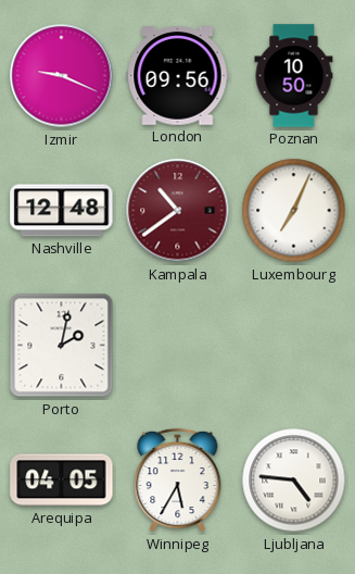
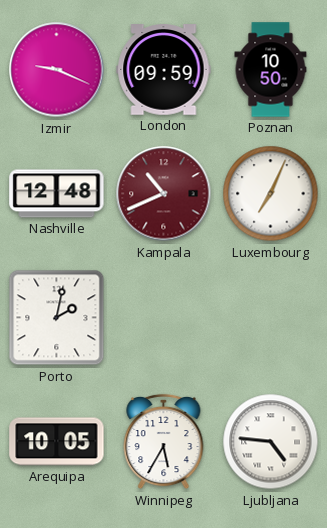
London: 09:56 -> 09:59 (164, 70)
Kampala: 10:39 -> 10:41 (164, 194)
Arequipa: 04:05 -> 10:05 (57, 442)
